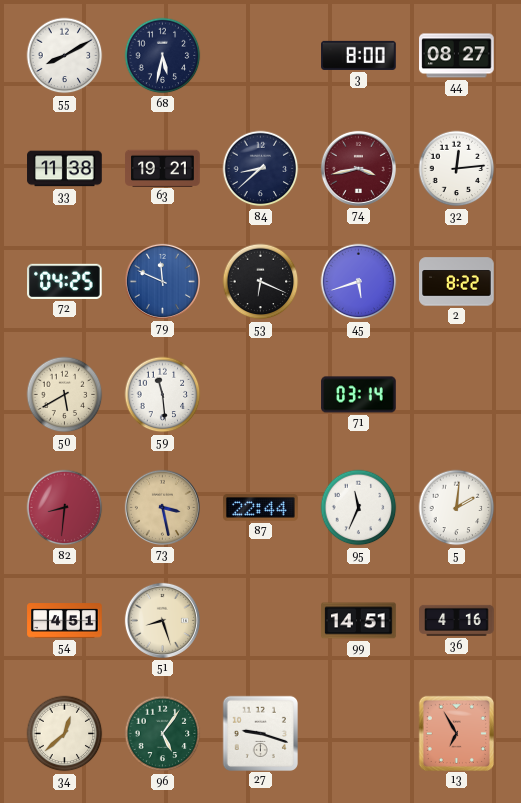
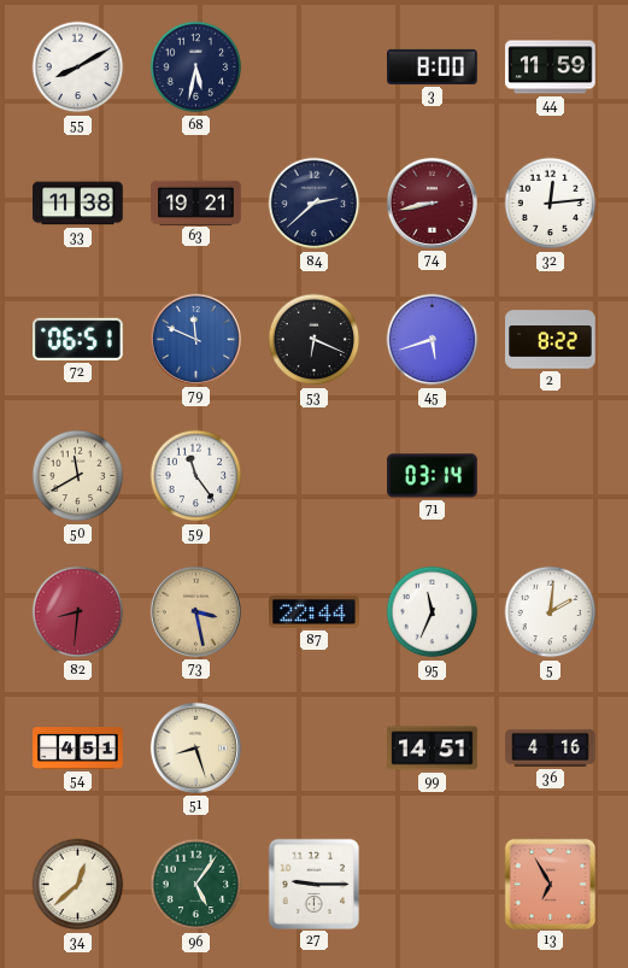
44: 08:27 -> 11:59 (551, 68)
84: 8:38 -> 2:38 (315, 204)
74: 3:43 -> 8:43 (432, 203)
72: 04:25 -> 06:51 (78, 339)
50: 5:40 -> 11:40 (78, 476)
59: 11:29 -> 11:24 (196, 476)
27: 9:18 -> 9:15 (313, 884)
